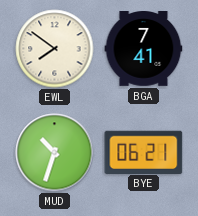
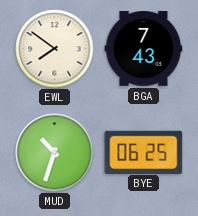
BGA: 7:41 -> 7:43 (144, 49)
BYE: 06:21 -> 06:25 (144, 152)
